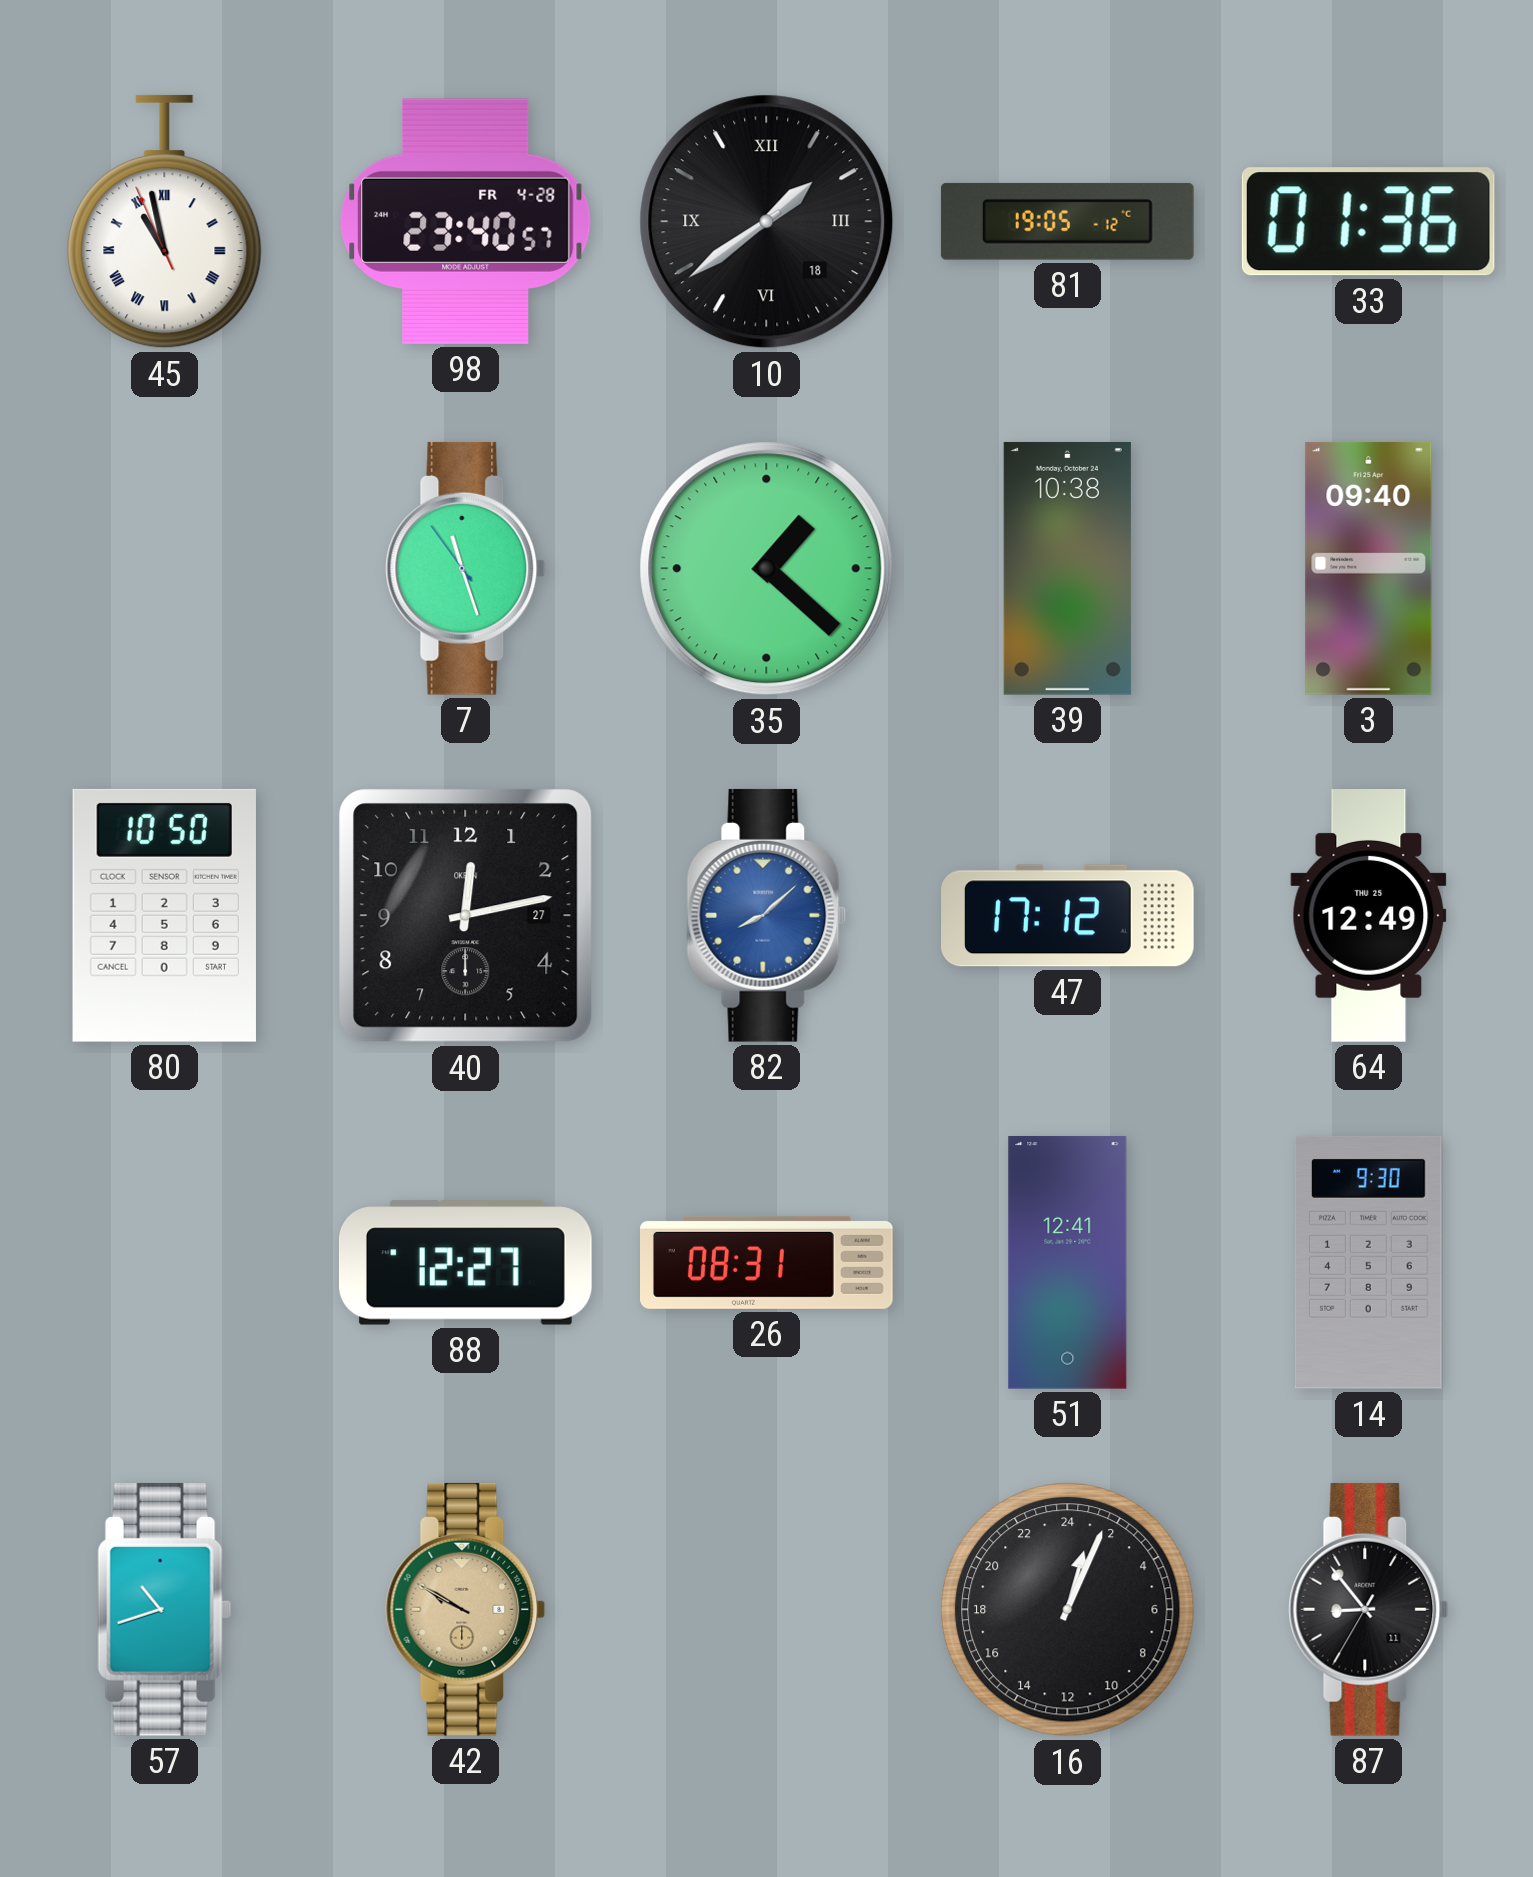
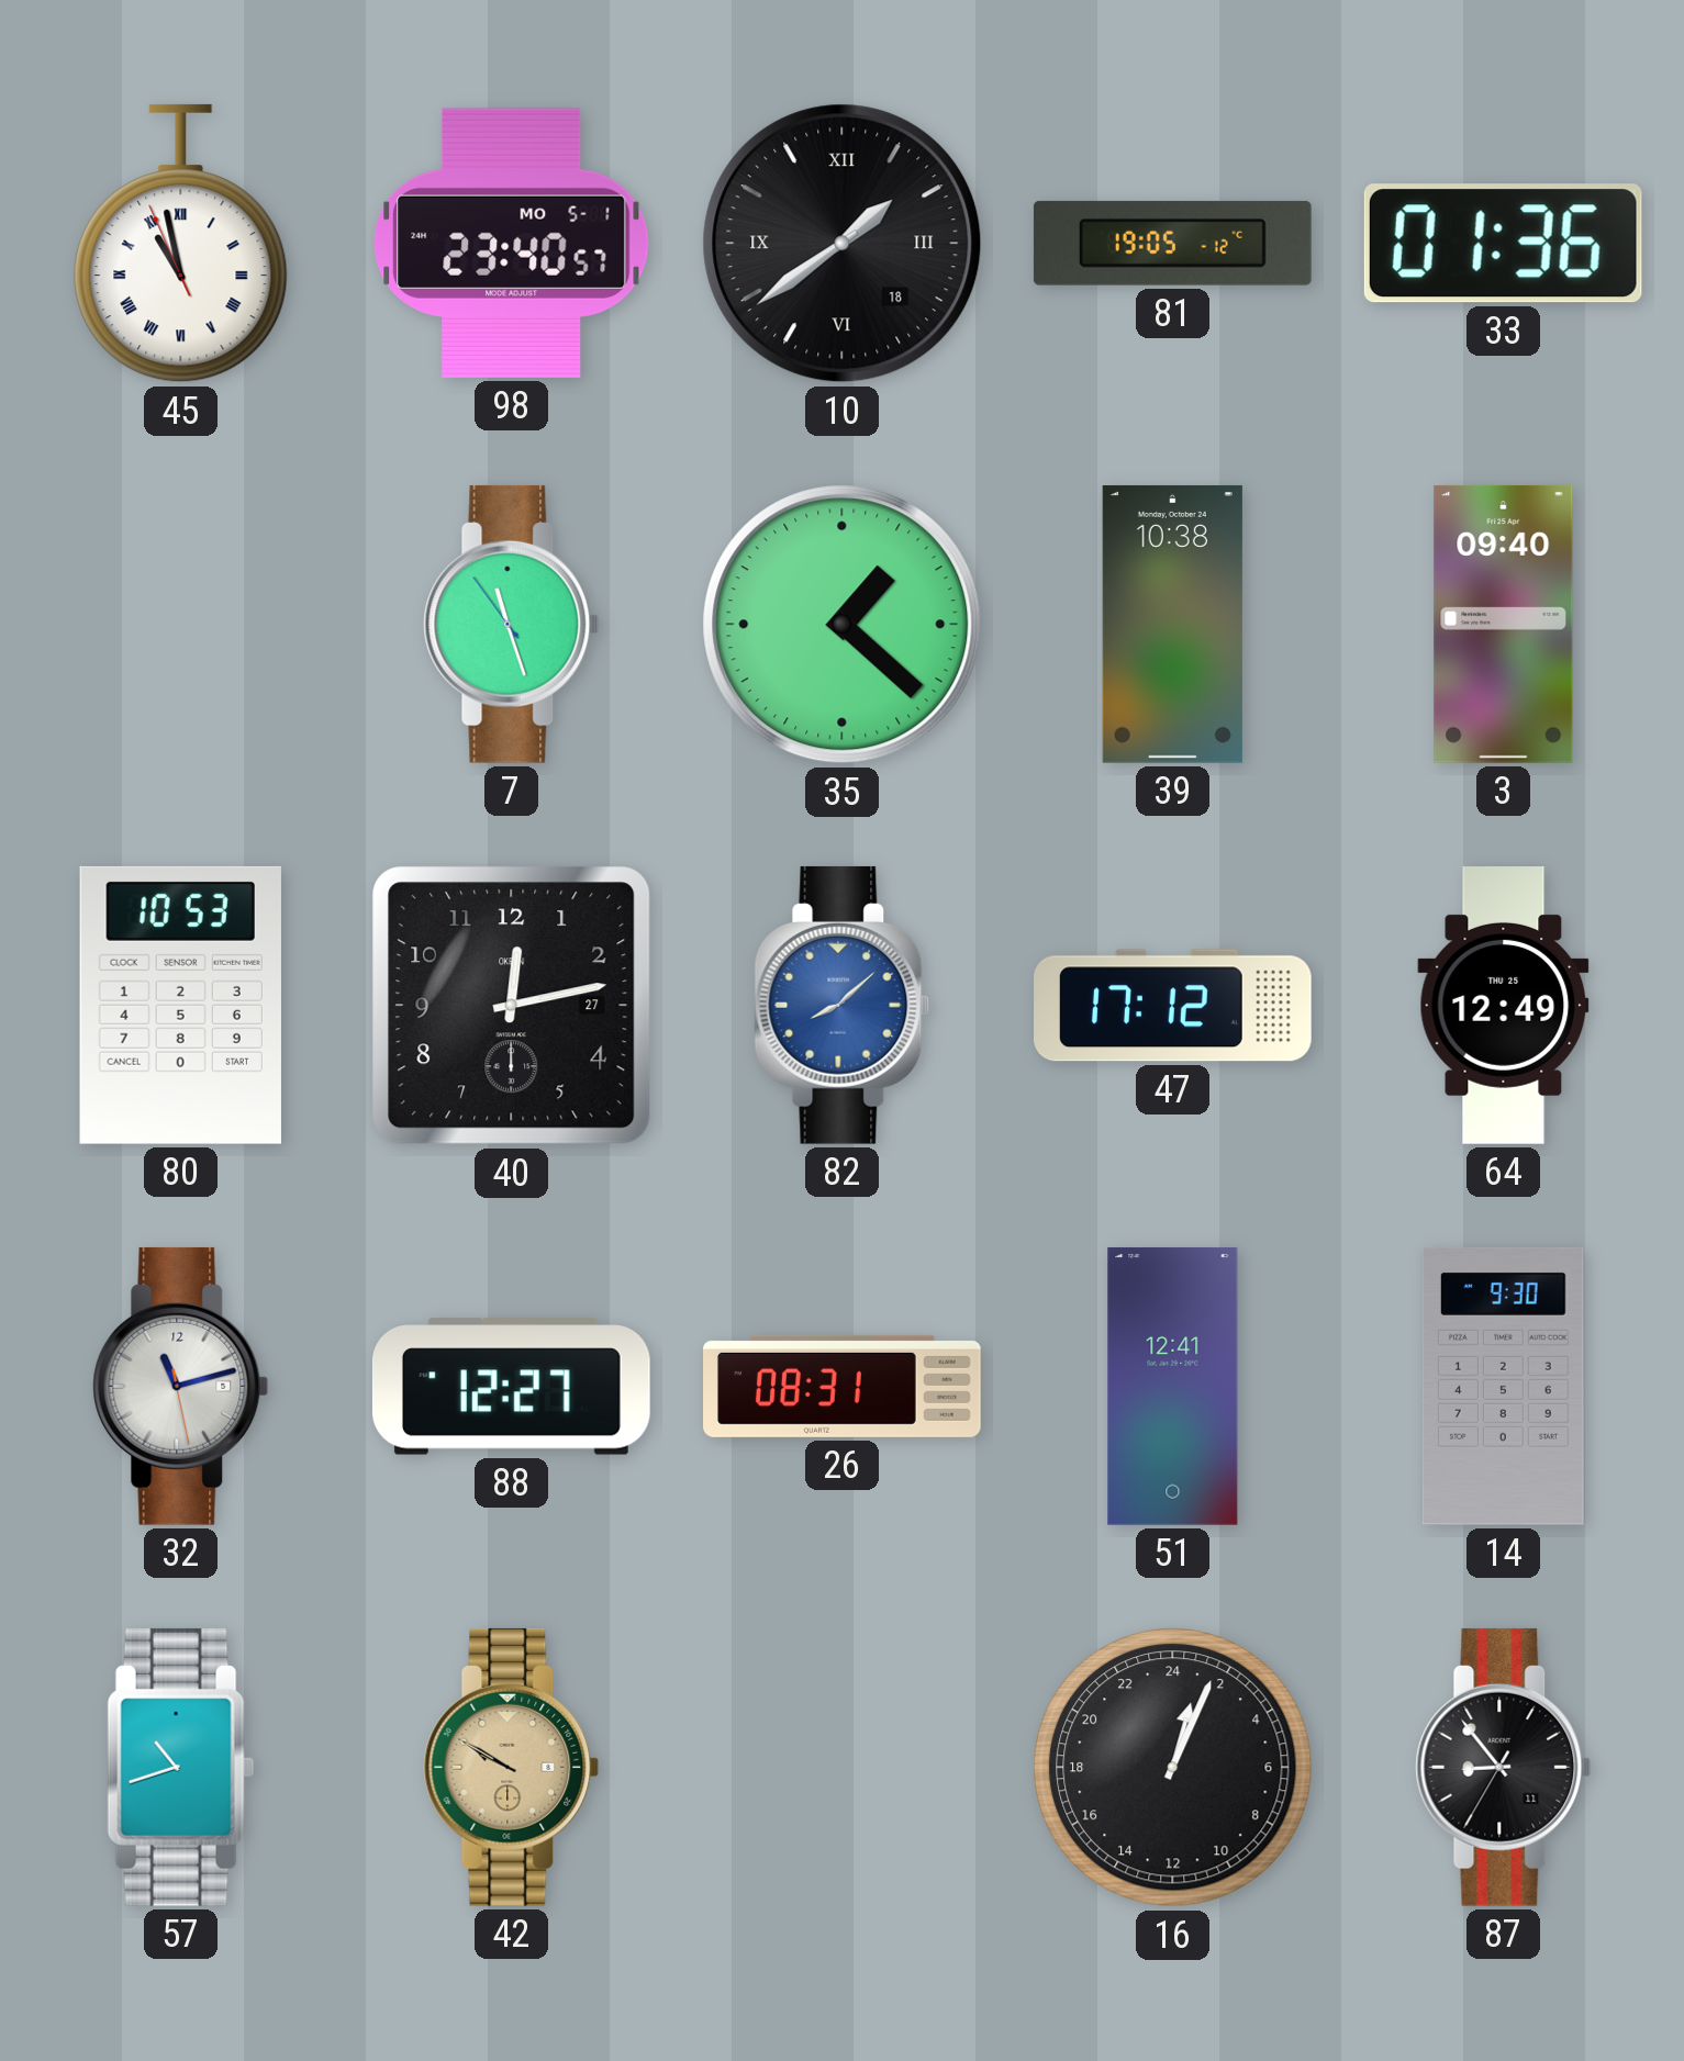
98 date: FR 4-28 -> MO 5-1 (512, 243)
80: 10:50 -> 10:53 (180, 1005)
32: none -> 11:12 (181, 1386)
